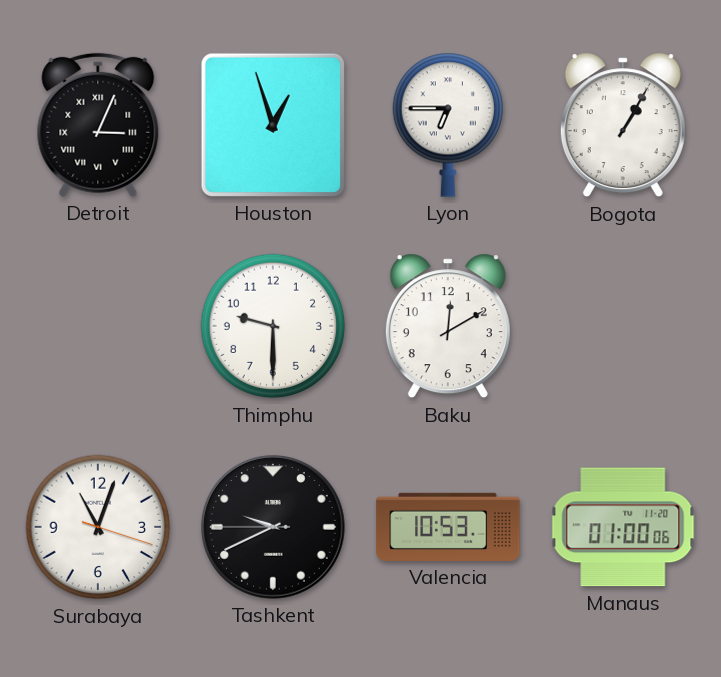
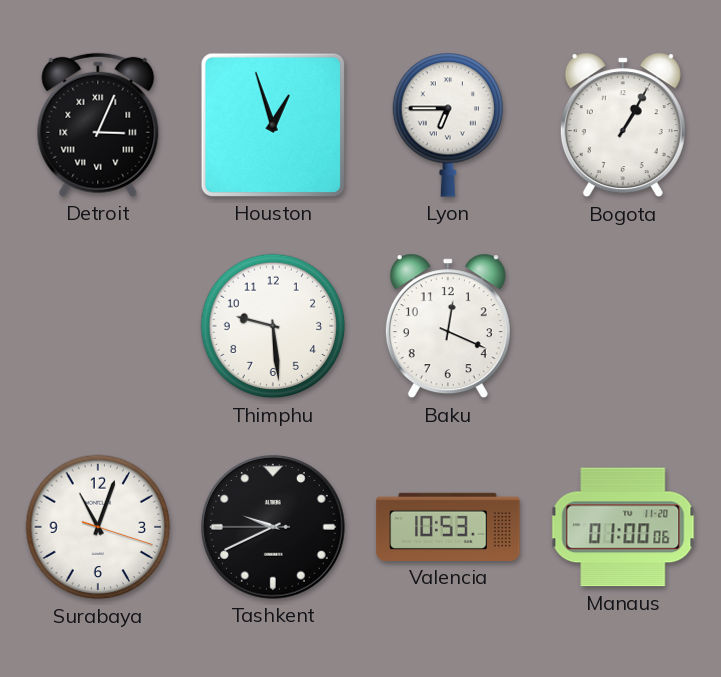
Thimphu: 9:30 -> 9:29 (273, 326)
Baku: 12:10 -> 12:19 (448, 326)
